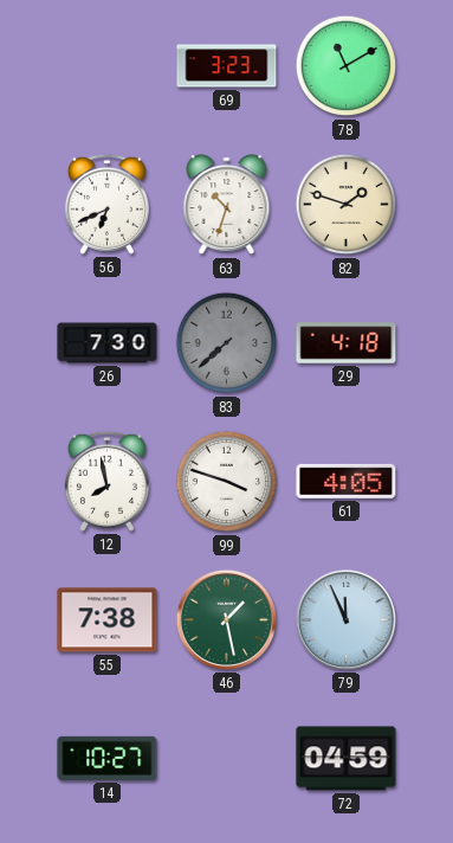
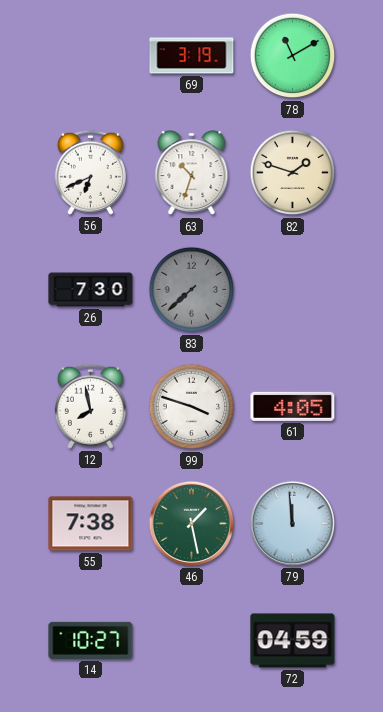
69: 3:23 -> 3:19 (192, 56)
29: 4:18 -> none (347, 343)
79: 11:56 -> 11:59 (292, 523)
